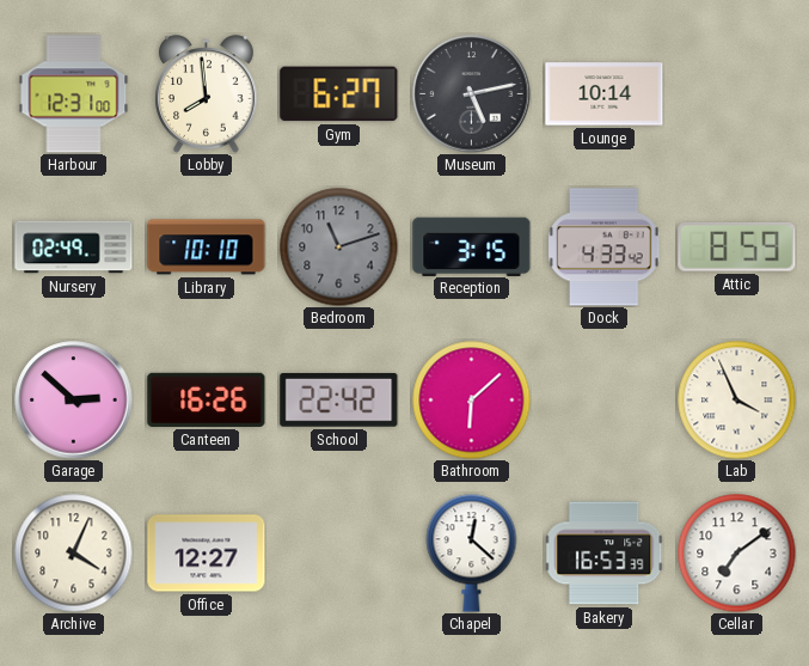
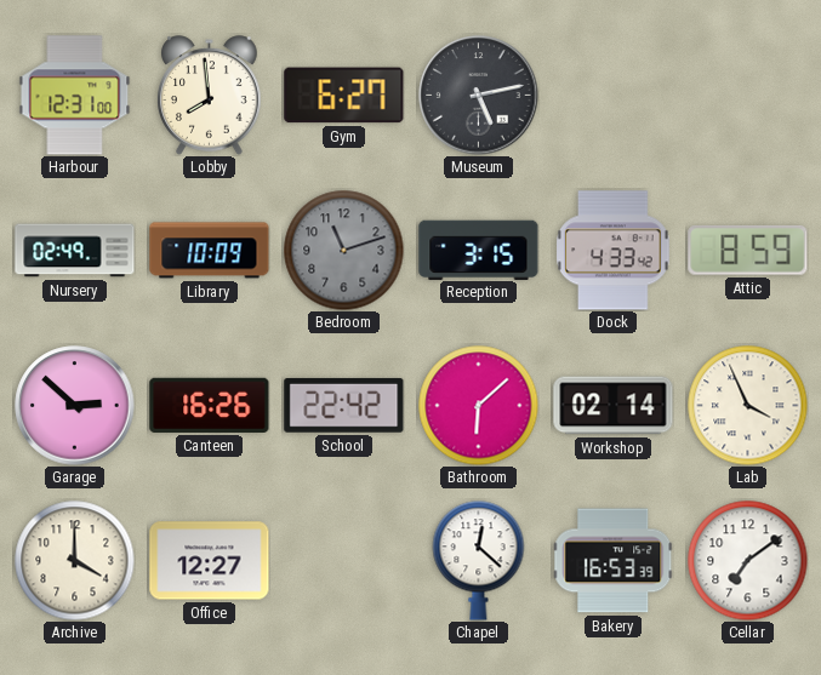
Lounge: 10:14 -> none (605, 94)
Library: 10:10 -> 10:09 (210, 251)
Workshop: none -> 02:14 (614, 406)
Archive: 4:04 -> 4:00 (75, 561)
